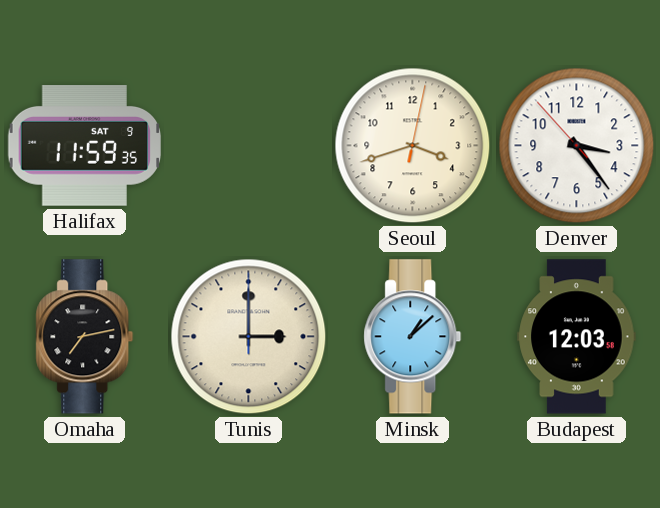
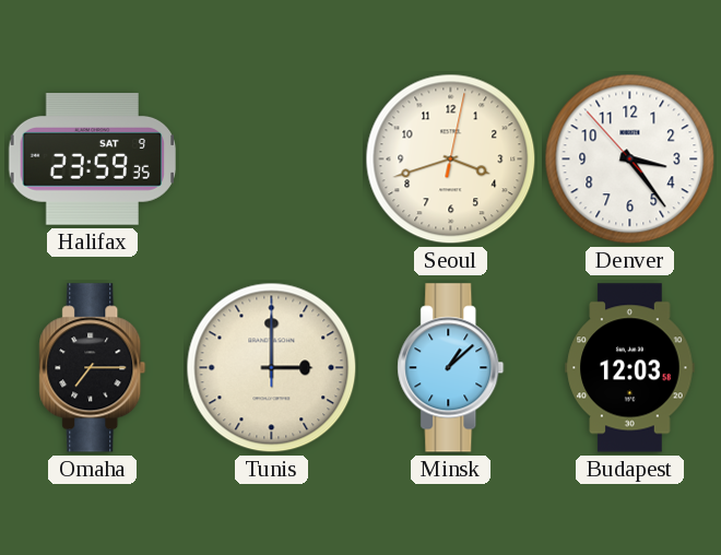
Halifax: 11:59 -> 23:59 (93, 160)
Omaha: 7:13 -> 7:15 (93, 368)
